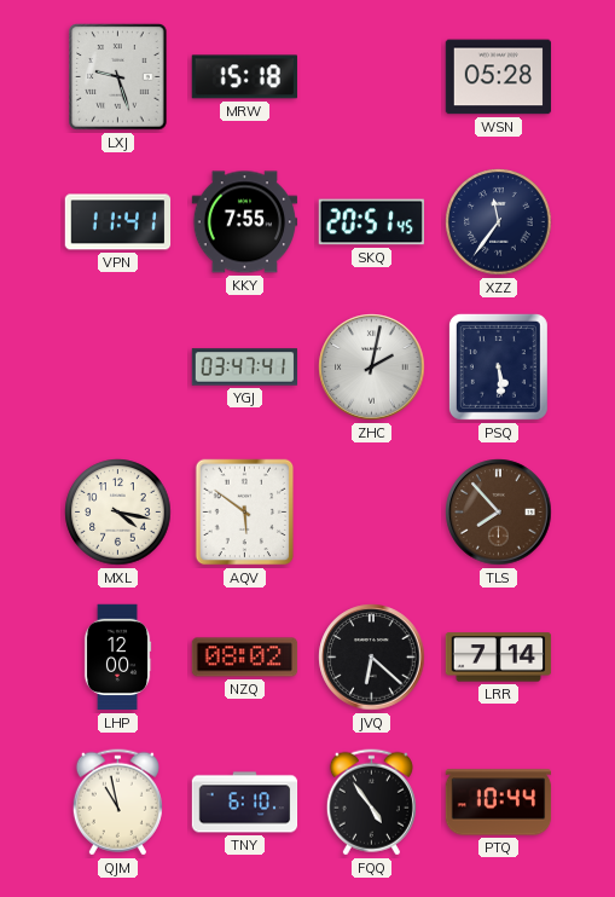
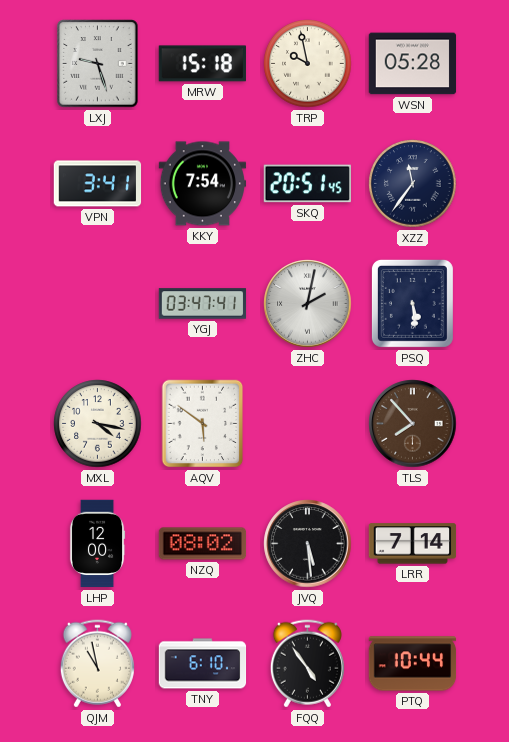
TRP: none -> 9:58 (308, 64)
VPN: 11:41 -> 3:41 (98, 184)
KKY: 7:55 -> 7:54 (203, 184)
JVQ: 6:22 -> 5:29 (308, 544)
